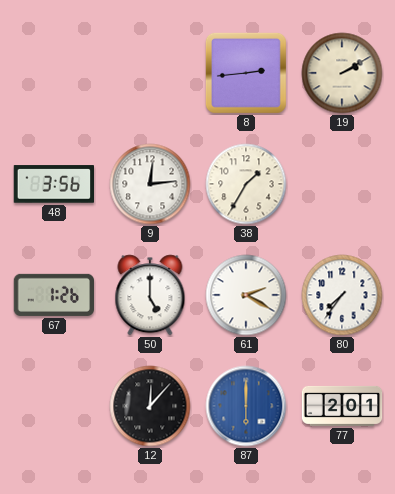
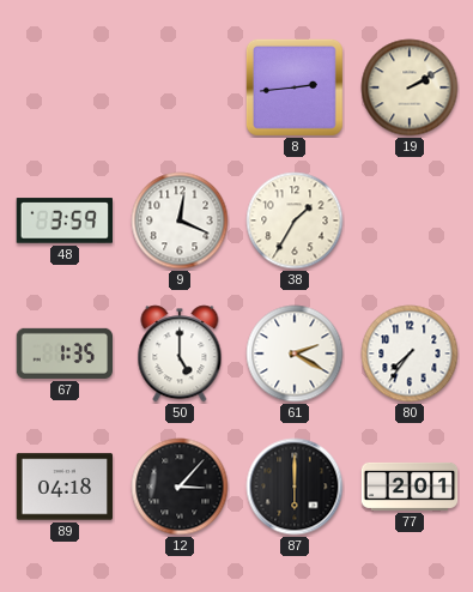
48: 3:56 -> 3:59 (63, 221)
9: 12:14 -> 12:19 (180, 221)
67: 1:26 -> 1:35 (65, 354)
89: none -> 04:18 (65, 487)
12: 12:07 -> 3:07 (180, 487)
87 dial: blue -> black (295, 487)
